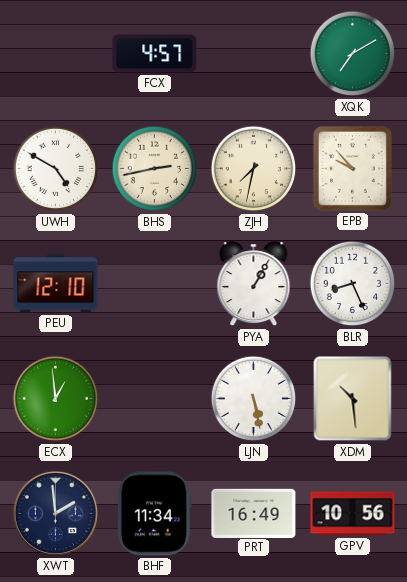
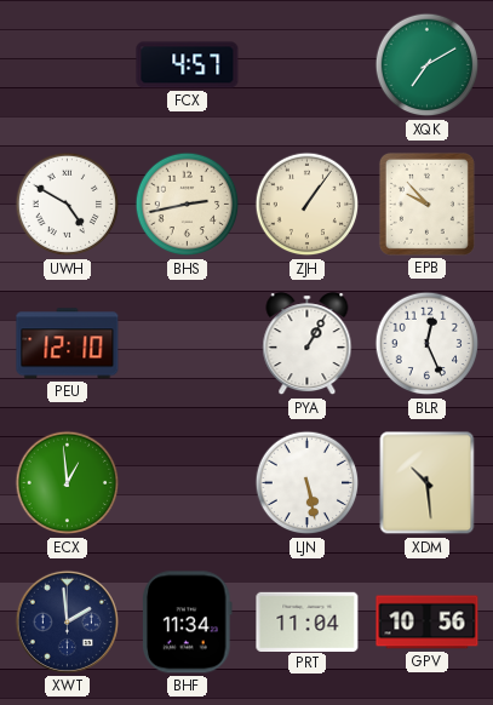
ZJH: 7:32 -> 1:06 (308, 205)
BLR: 8:26 -> 12:26 (428, 344)
PRT: 16:49 -> 11:04 (308, 621)
